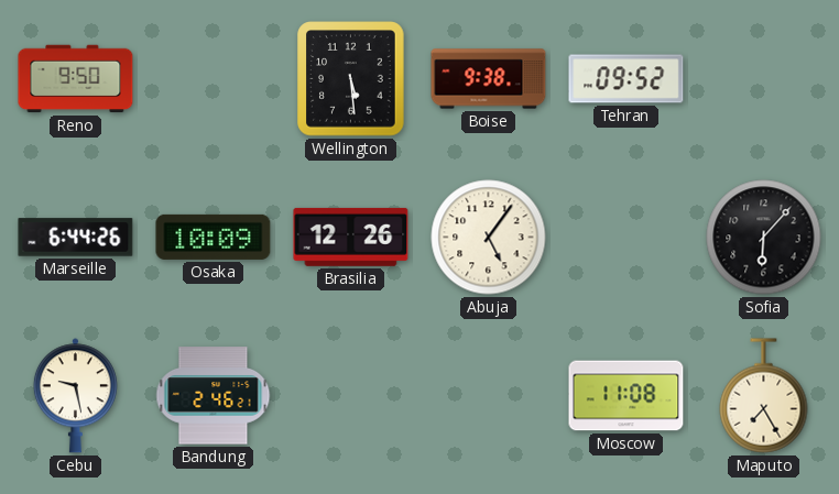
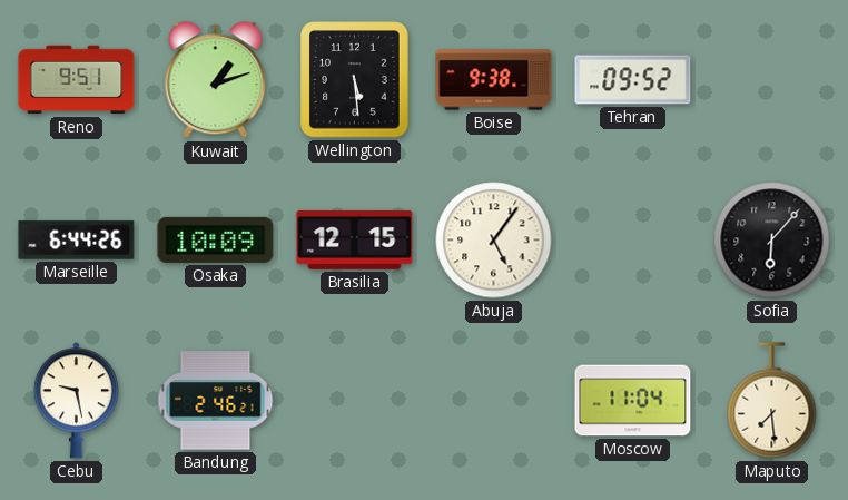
Reno: 9:50 -> 9:51 (77, 80)
Kuwait: none -> 1:12 (216, 80)
Brasilia: 12:26 -> 12:15 (355, 239)
Moscow: 11:08 -> 11:04 (633, 401)
Maputo: 7:25 -> 7:29 (772, 401)
